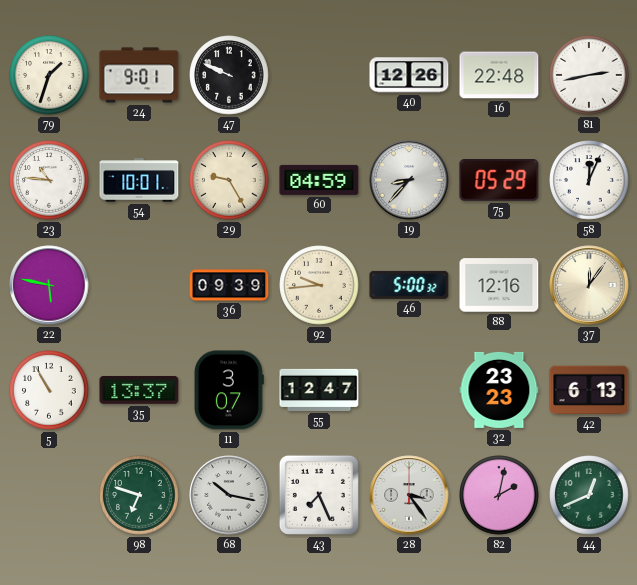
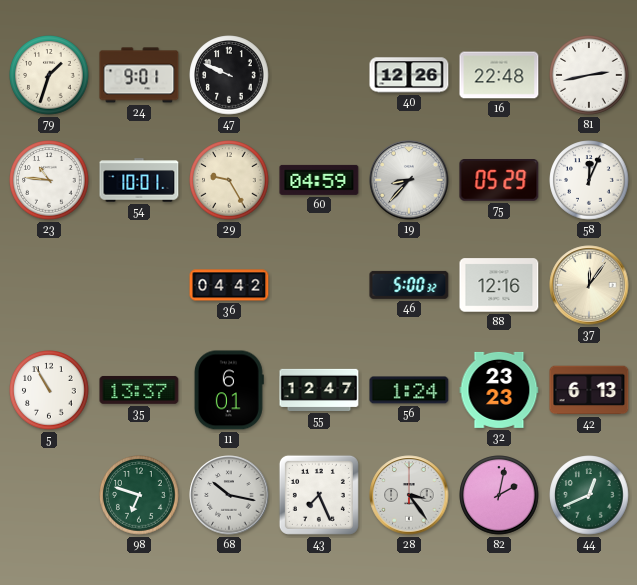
22: 5:47 -> none (49, 285)
36: 09:39 -> 04:42 (229, 285)
92: 9:44 -> none (319, 285)
11: 3:07 -> 6:01 (229, 390)
56: none -> 1:24 (409, 390)
